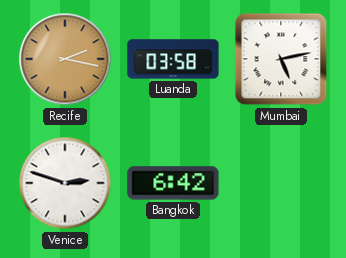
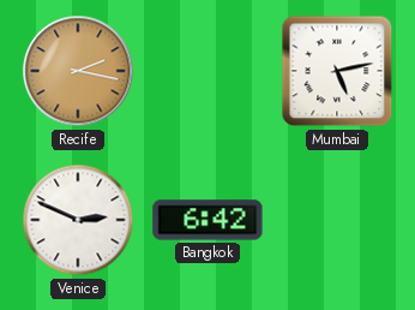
Luanda: 03:58 -> none (173, 59)
Venice: 2:48 -> 2:49 (78, 220)
